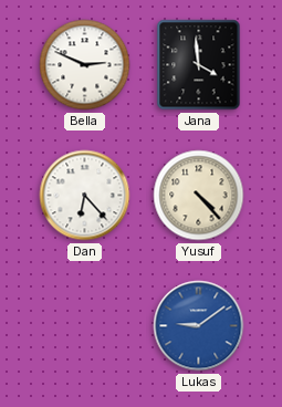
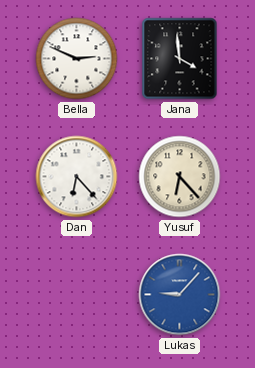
Yusuf: 4:23 -> 6:23 (180, 177)
Lukas: 9:09 -> 9:07 (180, 295)
